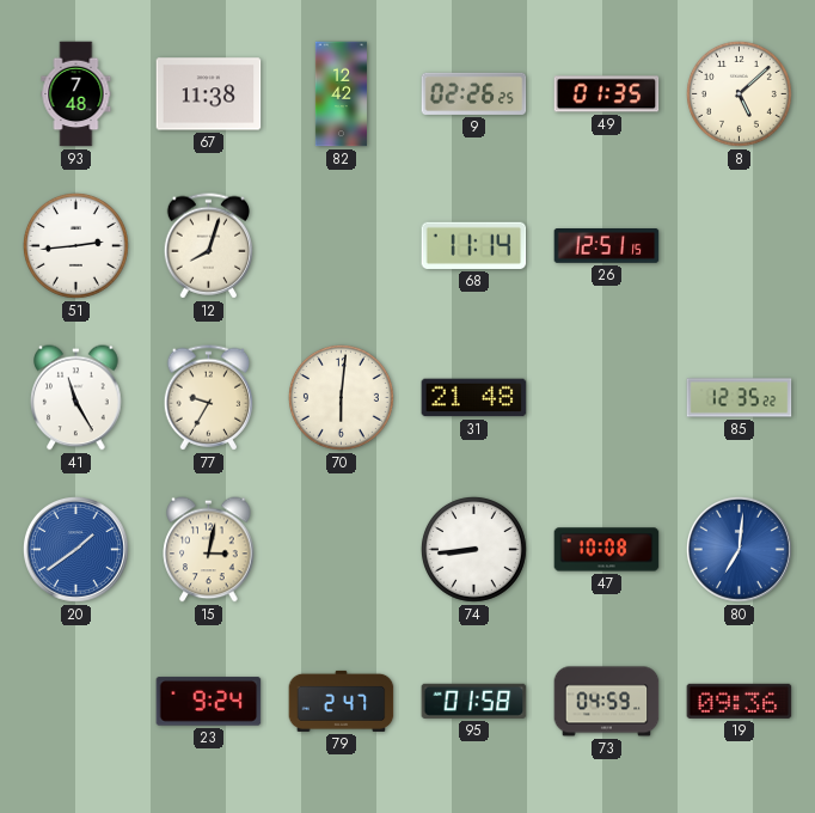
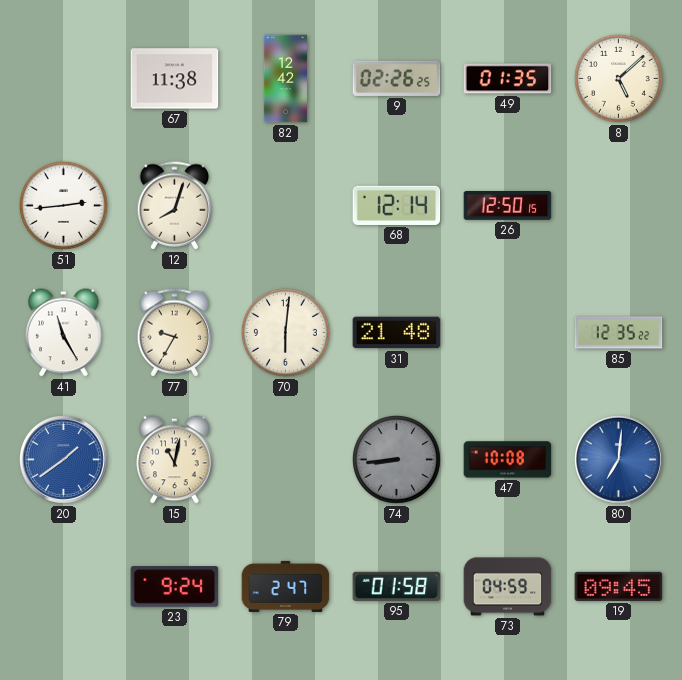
93: 7:48 -> none (76, 94)
68: 11:14 -> 12:14 (397, 205)
26: 12:51 -> 12:50 (508, 206)
15: 3:02 -> 11:02 (175, 460)
74 dial: white -> grey (396, 459)
19: 09:36 -> 09:45 (619, 586)
